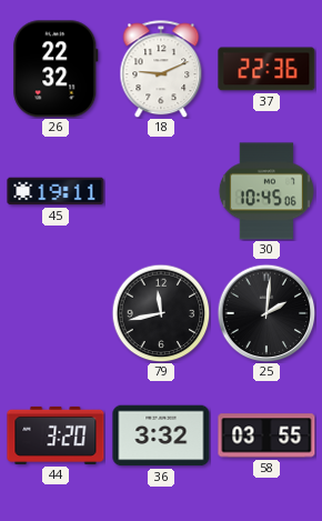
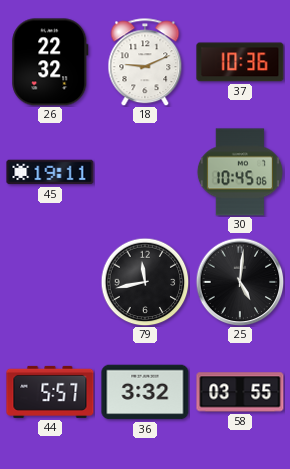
37: 22:36 -> 10:36 (240, 62)
25: 2:01 -> 5:01 (240, 282)
44: 3:20 -> 5:57 (50, 392)
